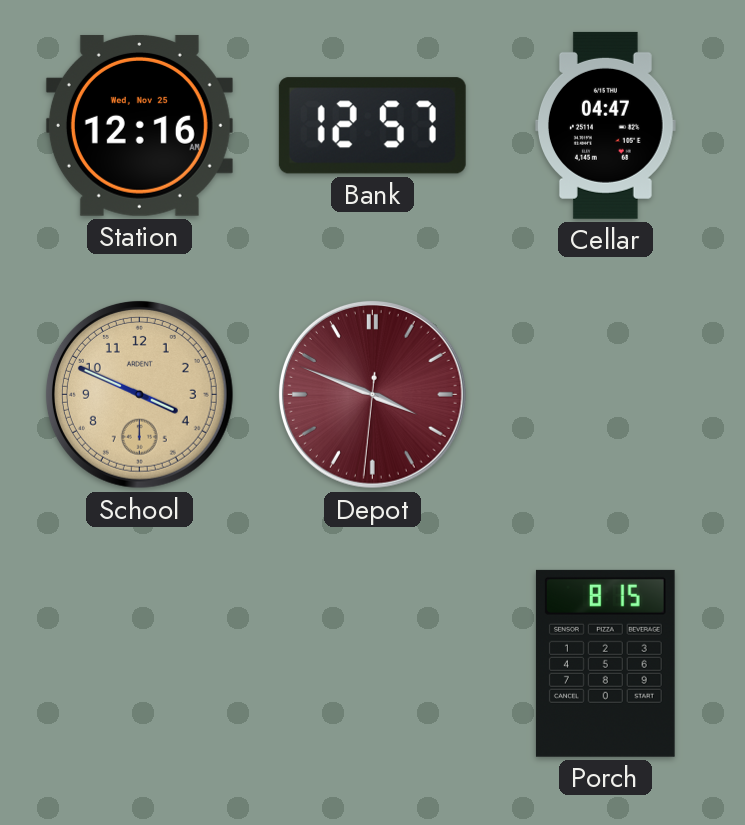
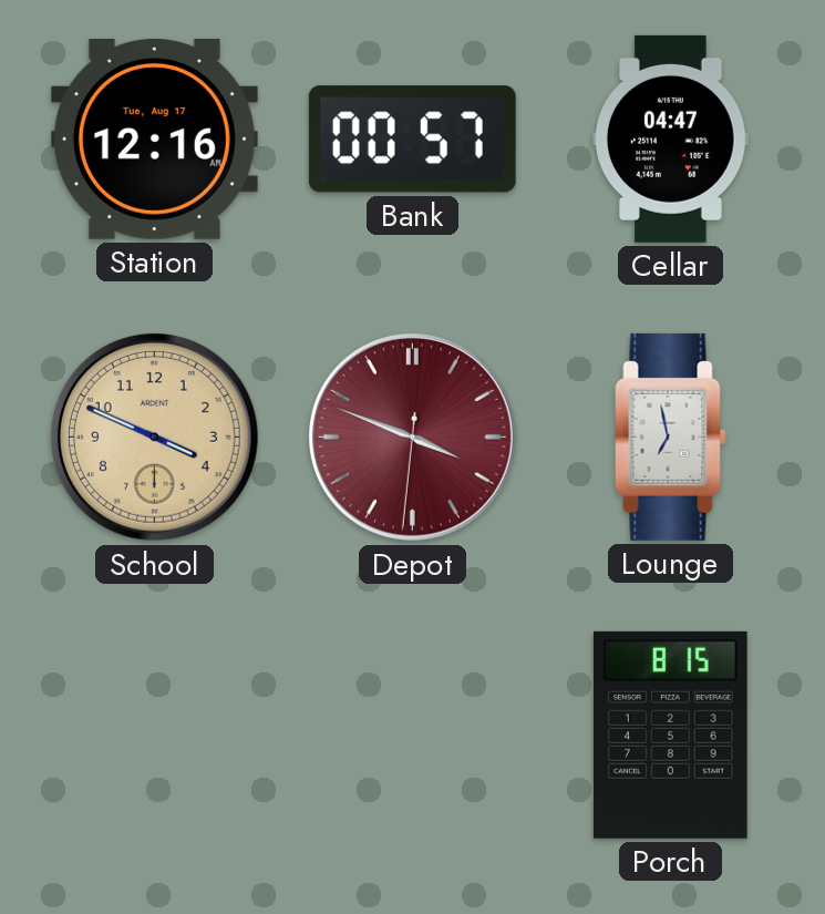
Station date: Wed, Nov 25 -> Tue, Aug 17 (154, 138)
Bank: 12:57 -> 00:57 (412, 140)
Lounge: none -> 6:58 (671, 437)
